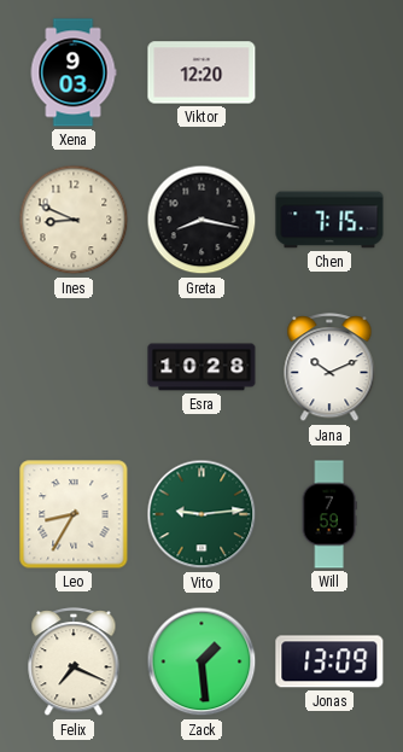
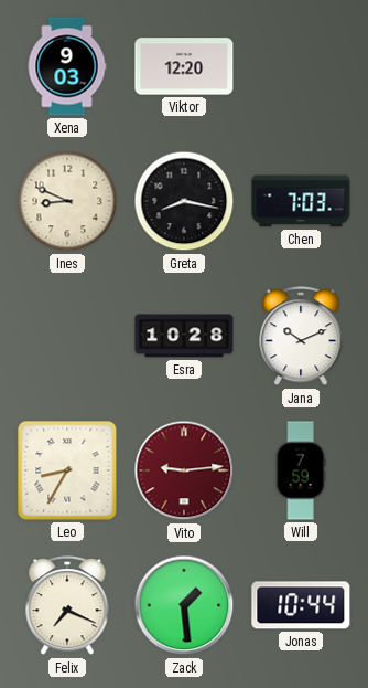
Chen: 7:15 -> 7:03 (301, 201)
Vito dial: green -> burgundy (184, 470)
Jonas: 13:09 -> 10:44 (301, 605)
